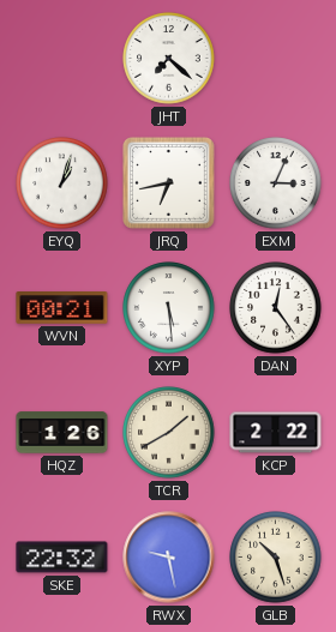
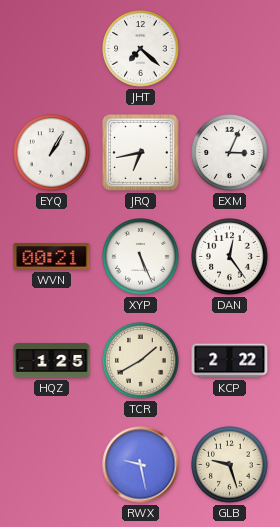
EYQ: 1:03 -> 1:05 (52, 153)
XYP: 5:29 -> 5:26 (141, 257)
HQZ: 1:26 -> 1:25 (52, 361)
SKE: 22:32 -> none (62, 558)
GLB: 10:27 -> 9:27 (230, 465)
